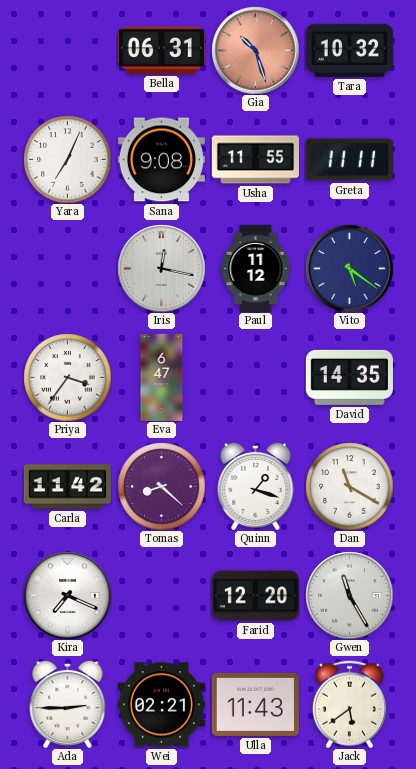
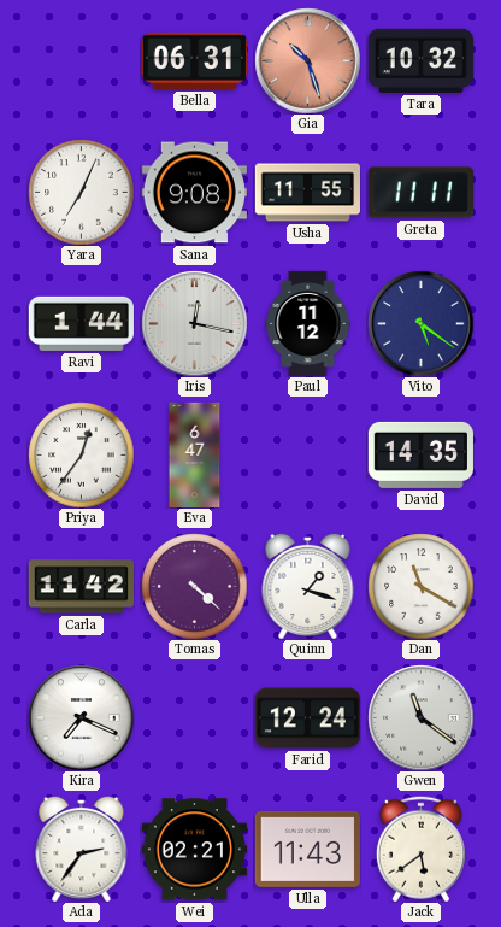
Ravi: none -> 1:44 (81, 323)
Priya: 3:36 -> 12:36 (81, 454)
Tomas: 8:22 -> 4:22 (194, 586)
Farid: 12:20 -> 12:24 (307, 718)
Gwen: 11:25 -> 11:21 (420, 717)
Ada: 2:45 -> 2:36 (82, 849)
